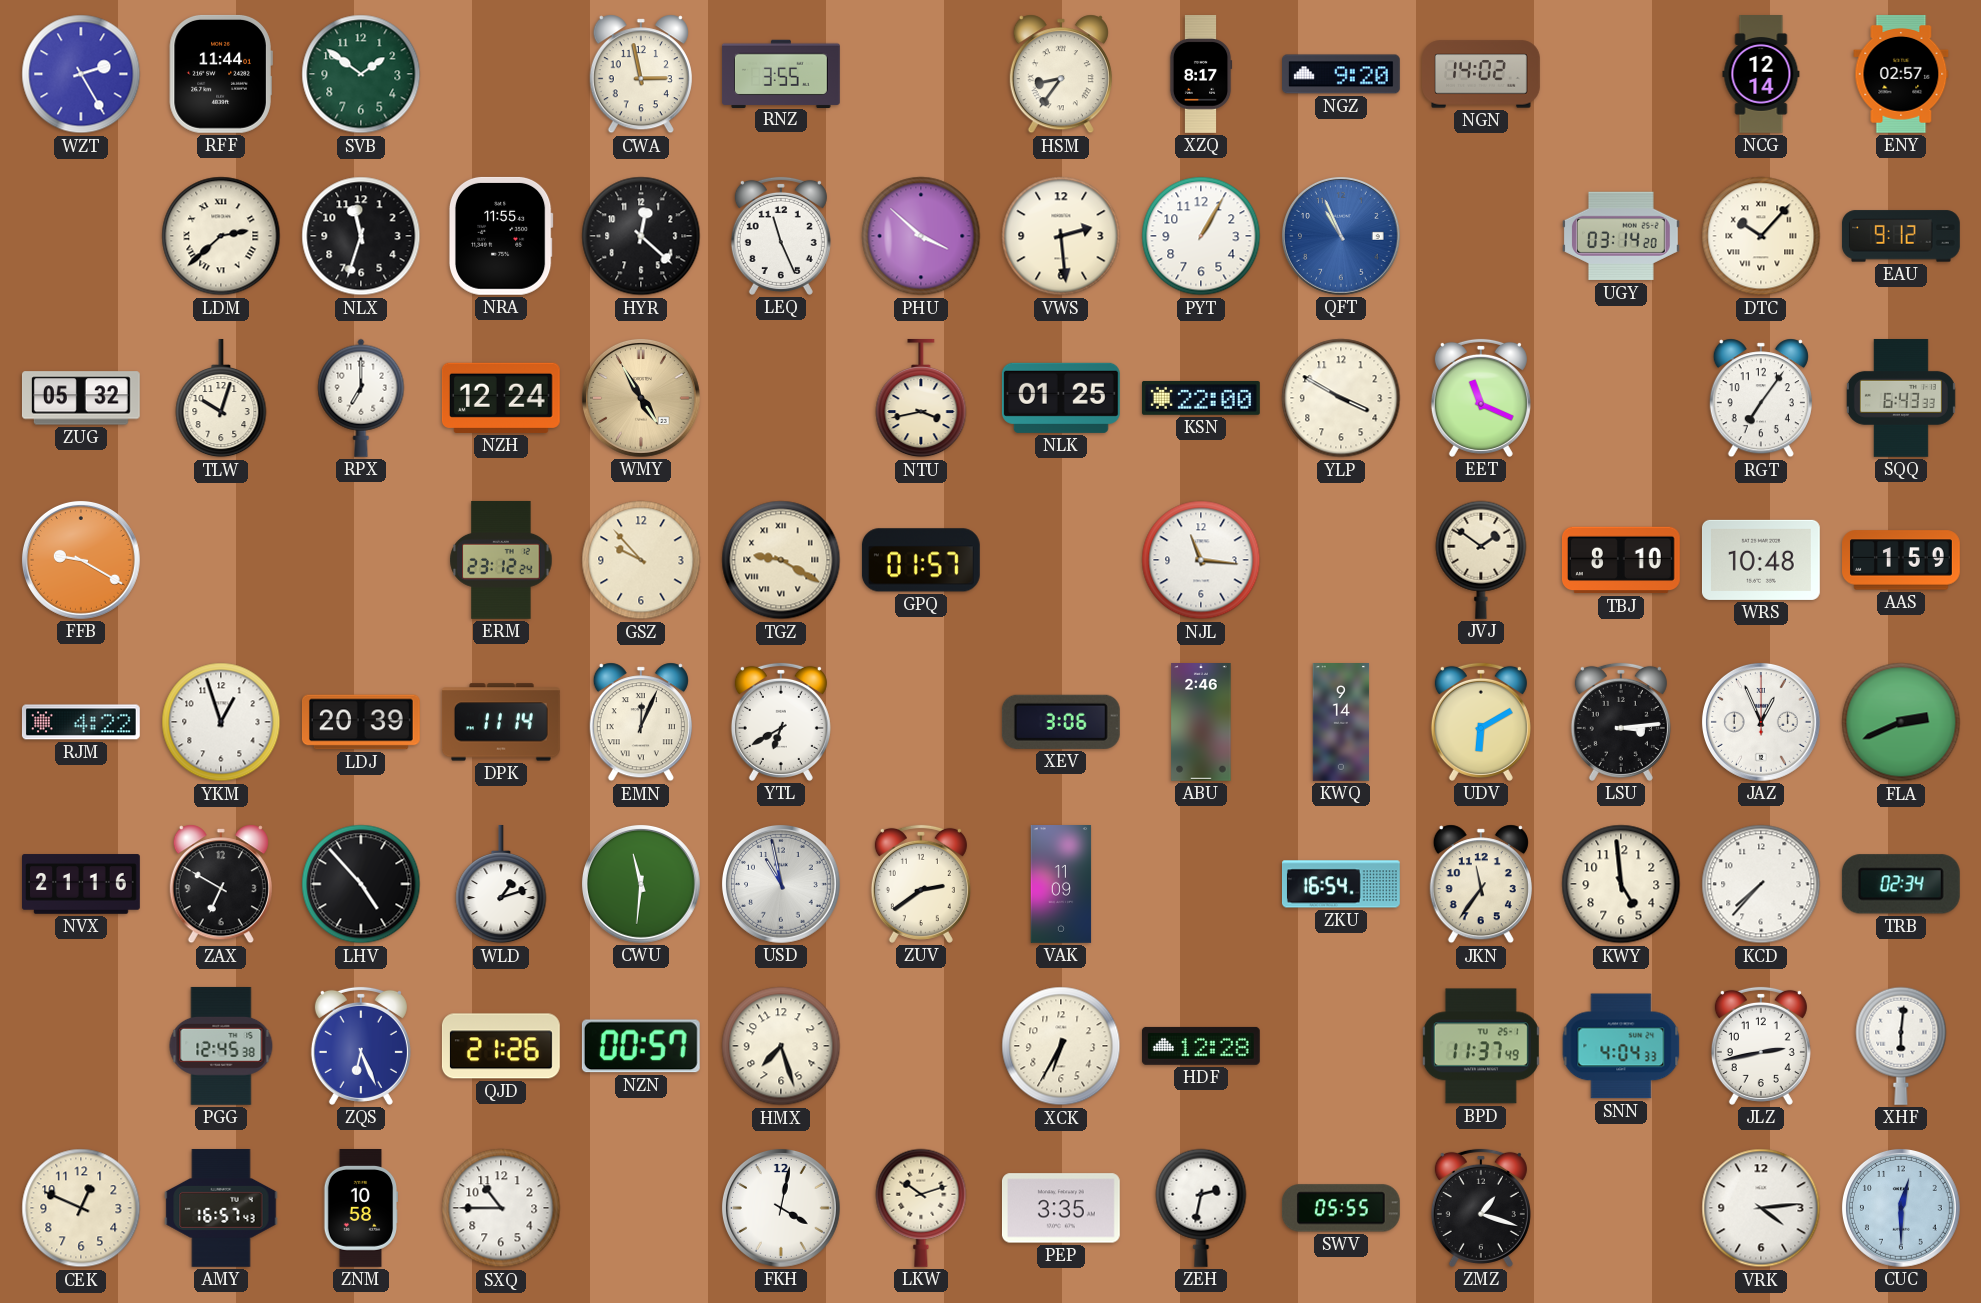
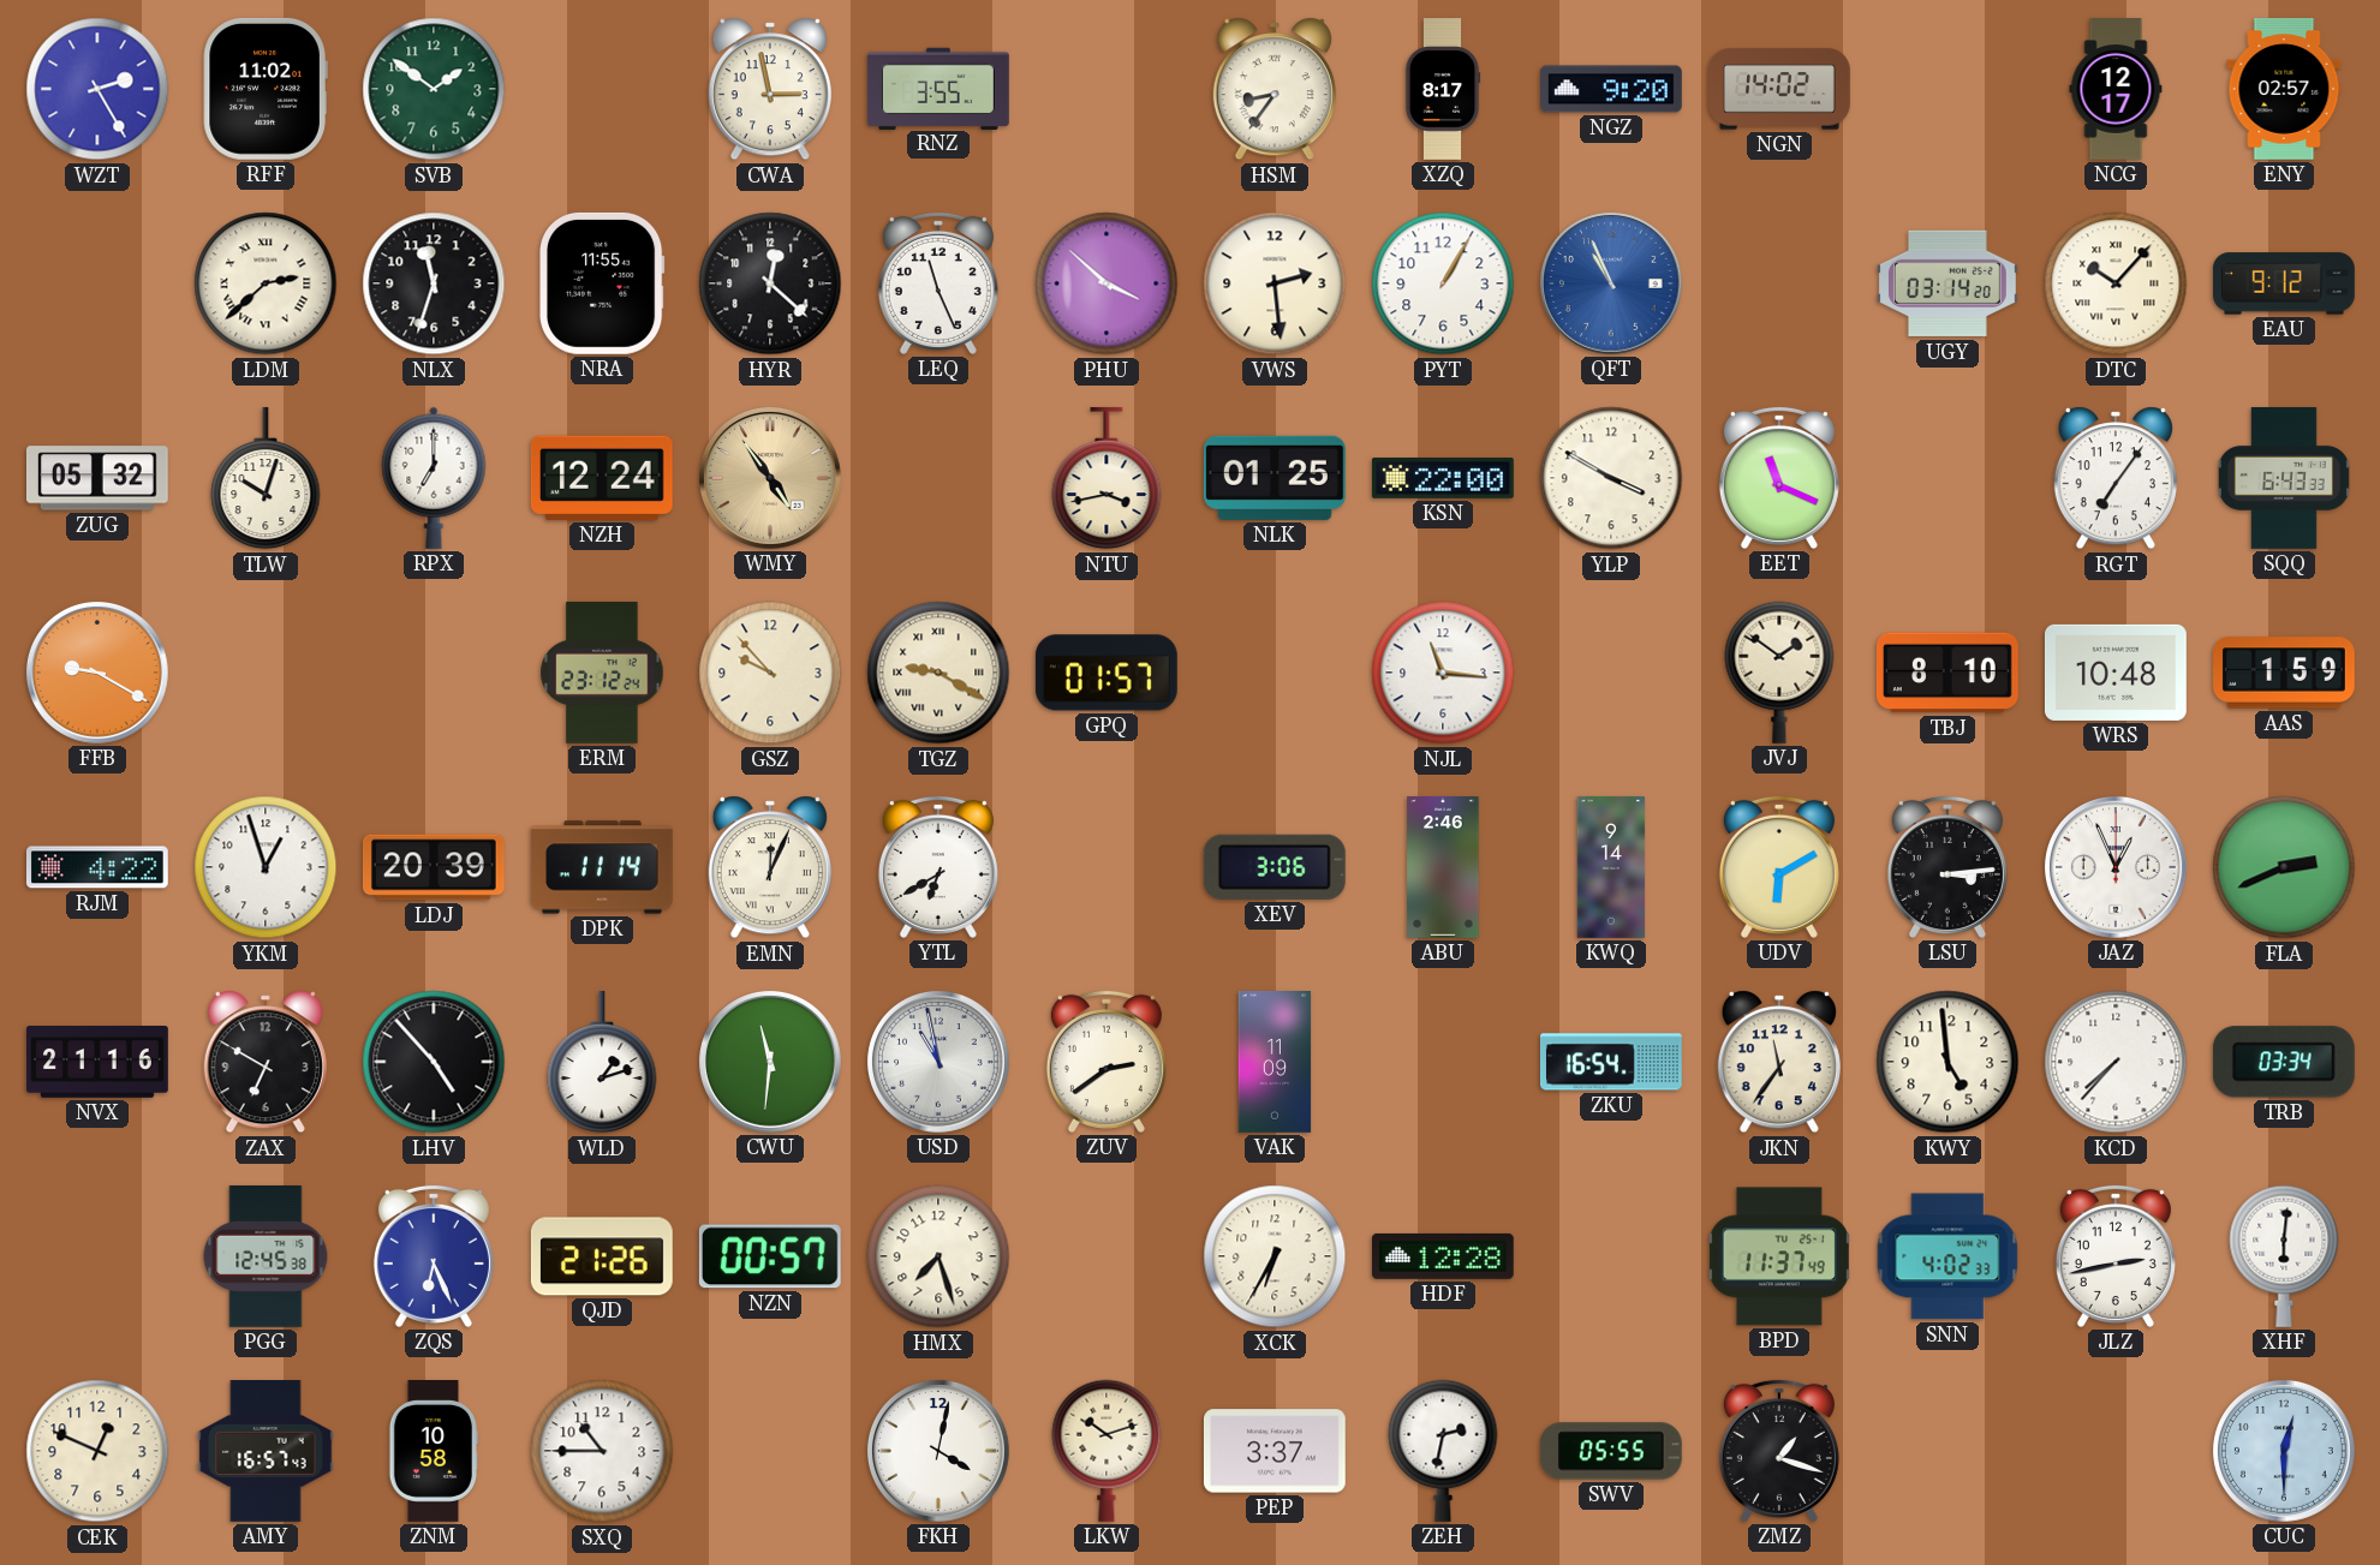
RFF: 11:44 -> 11:02 (266, 89)
NCG: 12:14 -> 12:17 (2116, 90)
WMY: 4:55 -> 4:54 (770, 478)
TRB: 02:34 -> 03:34 (2284, 1062)
SNN: 4:04 -> 4:02 (1947, 1256)
PEP: 3:35 -> 3:37 (1275, 1451)
VRK: 4:14 -> none (1761, 1208)
